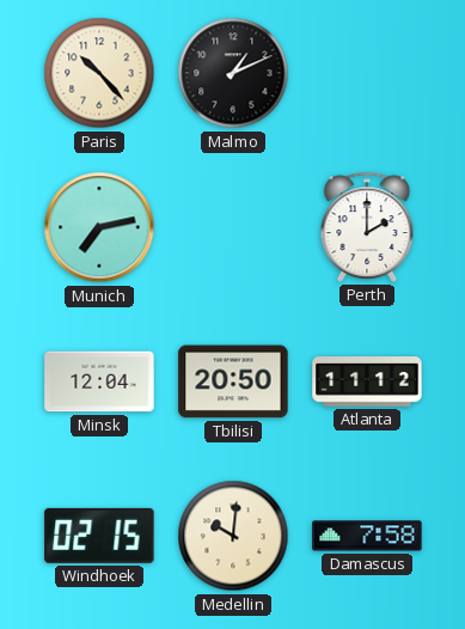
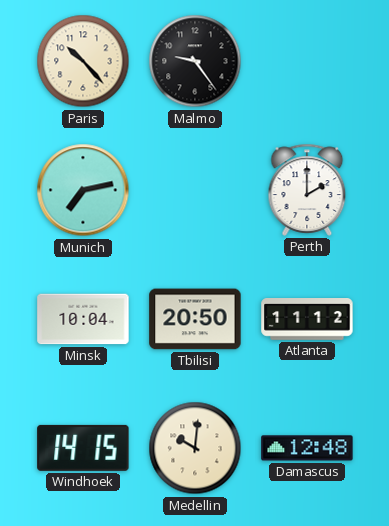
Malmo: 1:11 -> 9:24 (195, 61)
Minsk: 12:04 -> 10:04 (83, 319)
Windhoek: 02:15 -> 14:15 (83, 448)
Damascus: 7:58 -> 12:48 (307, 448)
